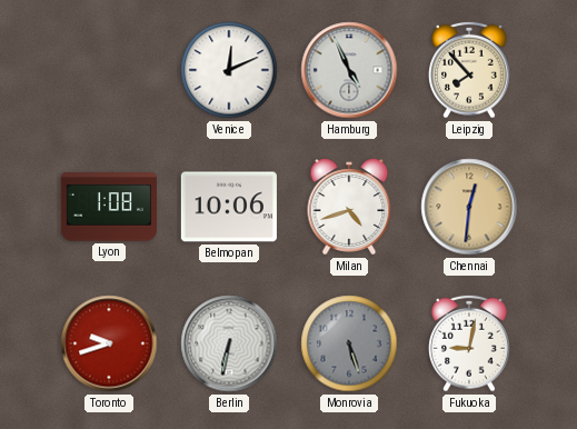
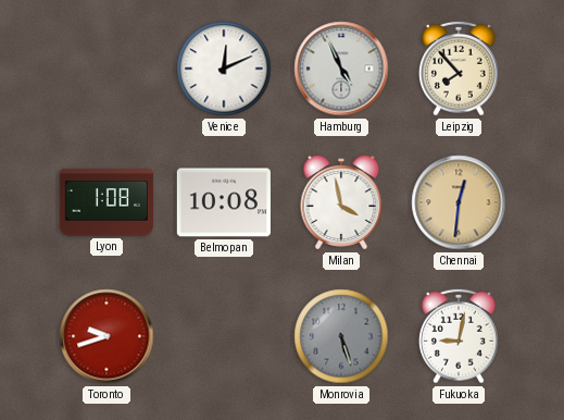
Belmopan: 10:06 -> 10:08 (224, 202)
Milan: 4:42 -> 3:58 (341, 202)
Berlin: 6:32 -> none (229, 343)
